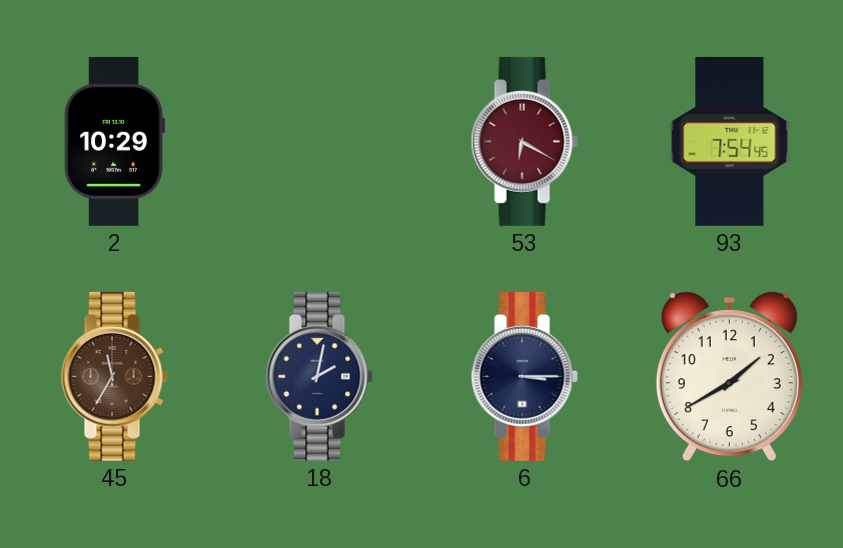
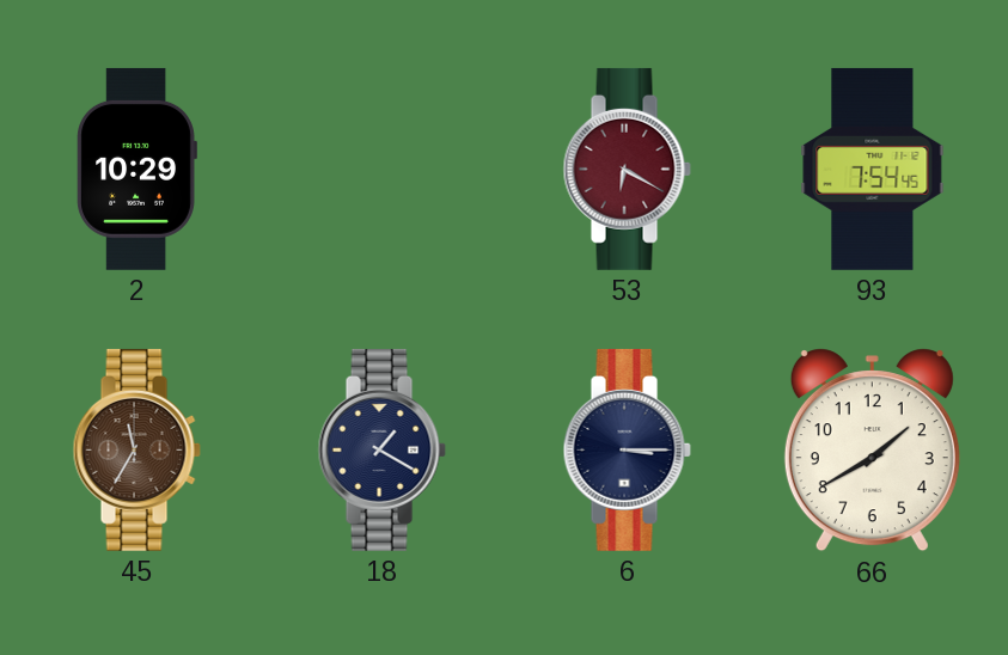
18: 2:02 -> 1:20 (381, 449)
